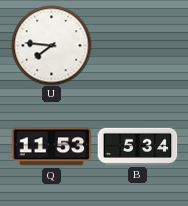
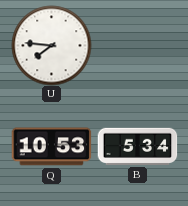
Q: 11:53 -> 10:53 (51, 147)
